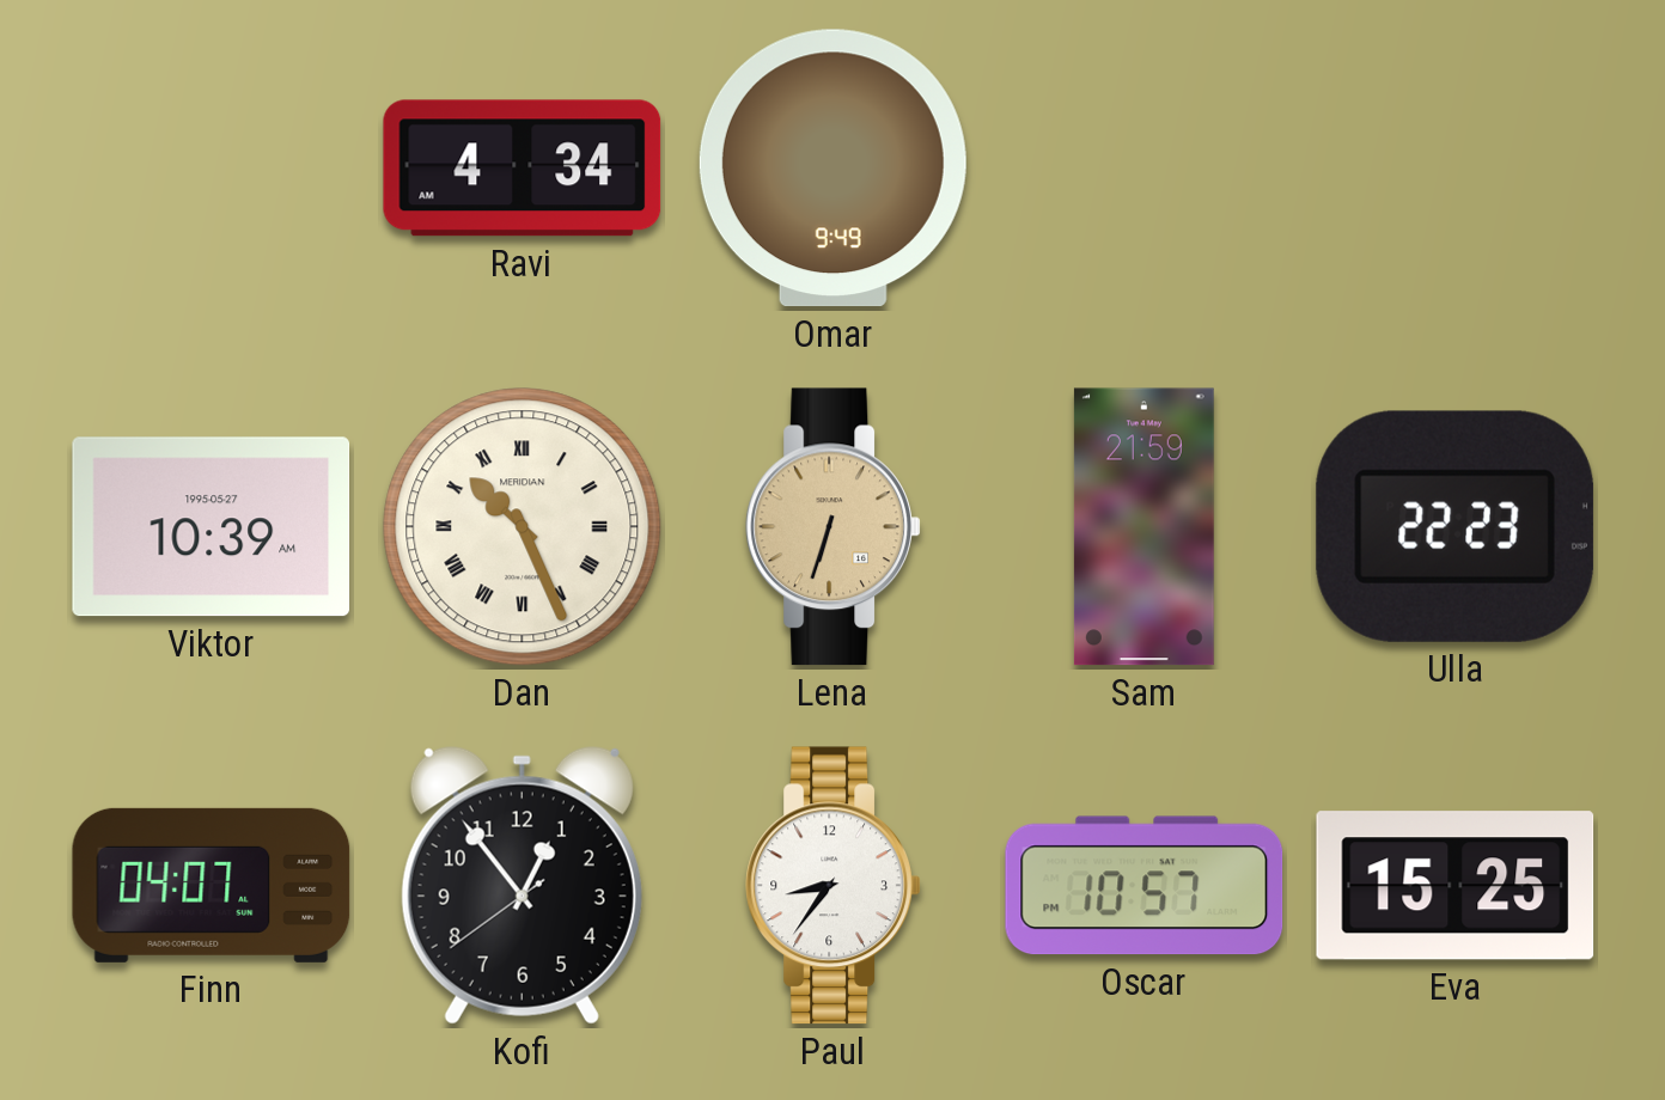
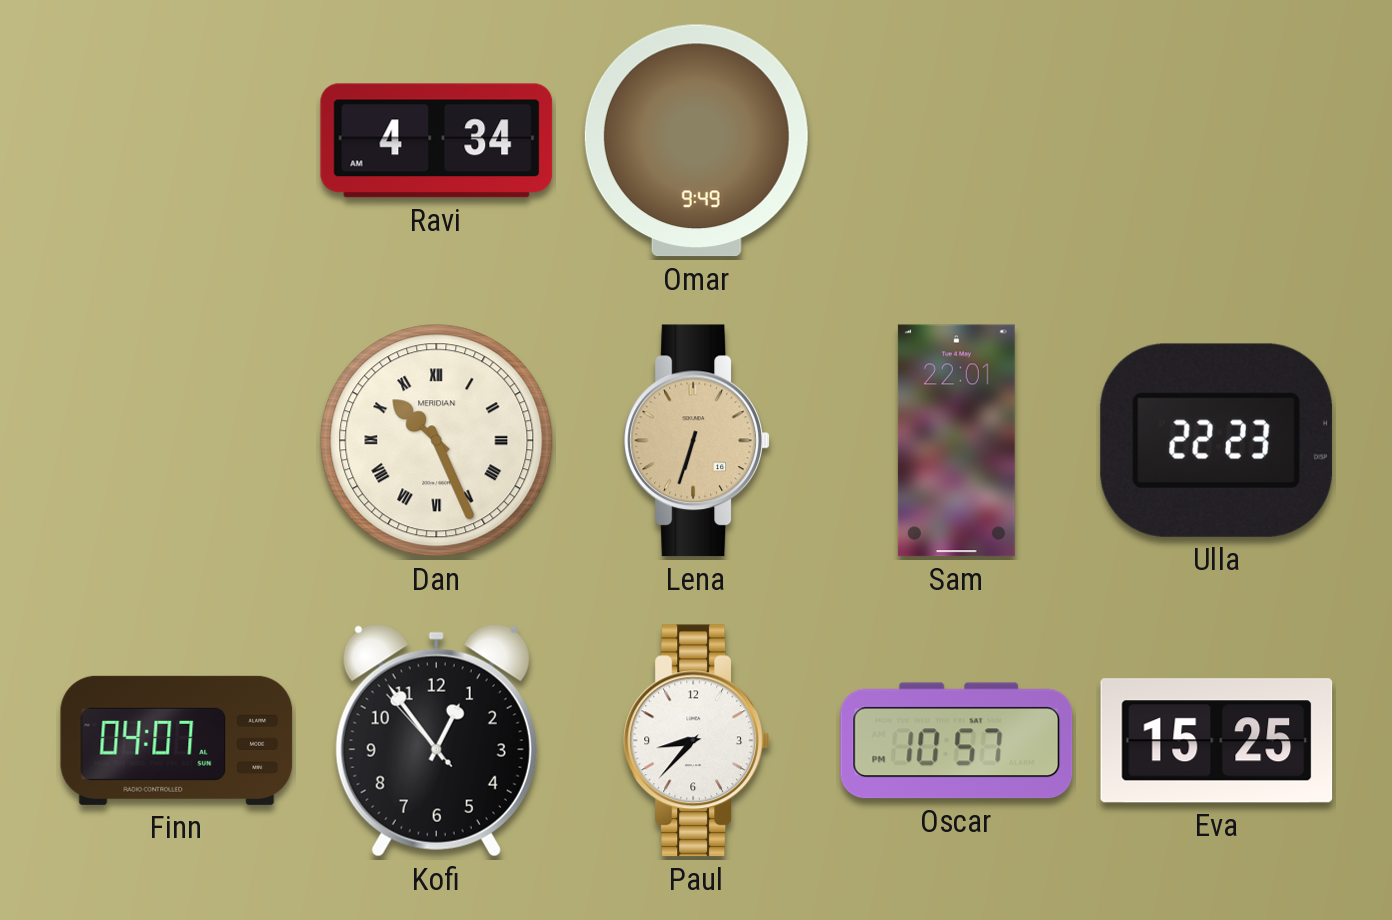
Viktor: 10:39 -> none (212, 527)
Sam: 21:59 -> 22:01 (956, 441)
Kofi: 12:53:39 -> 12:53:53 (436, 740)
Paul: 8:36 -> 8:37 (697, 741)
